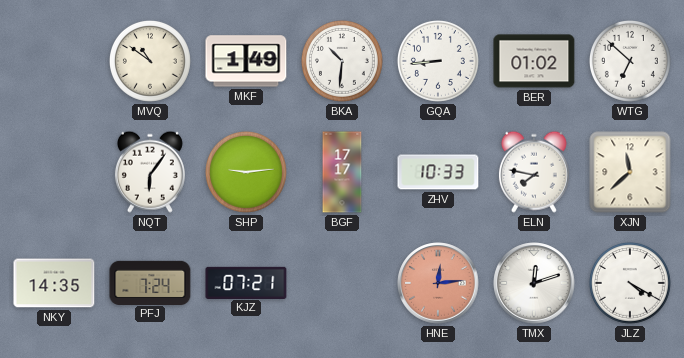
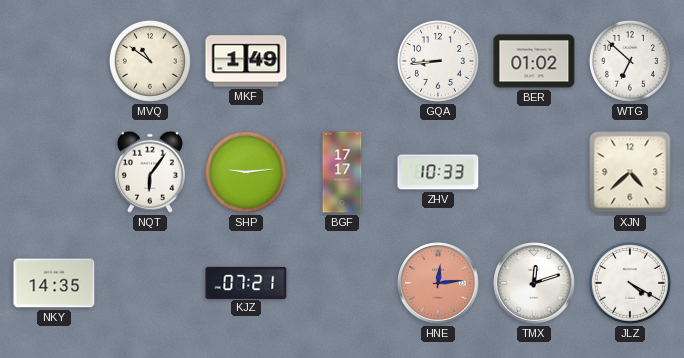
BKA: 10:31 -> none (342, 61)
ELN: 7:47 -> none (534, 172)
XJN: 11:38 -> 4:38 (630, 172)
PFJ: 7:24 -> none (150, 282)
